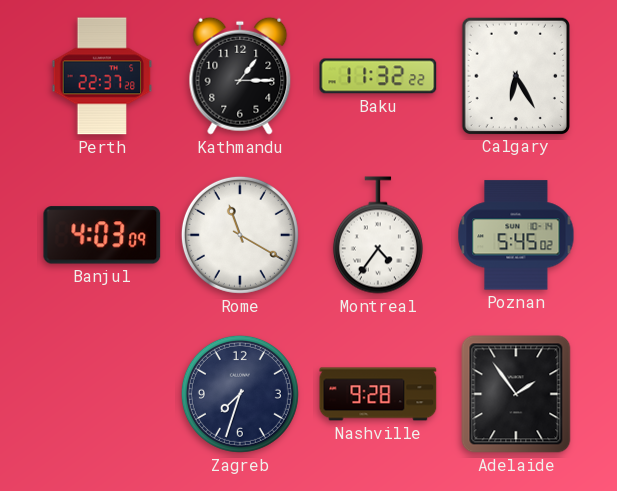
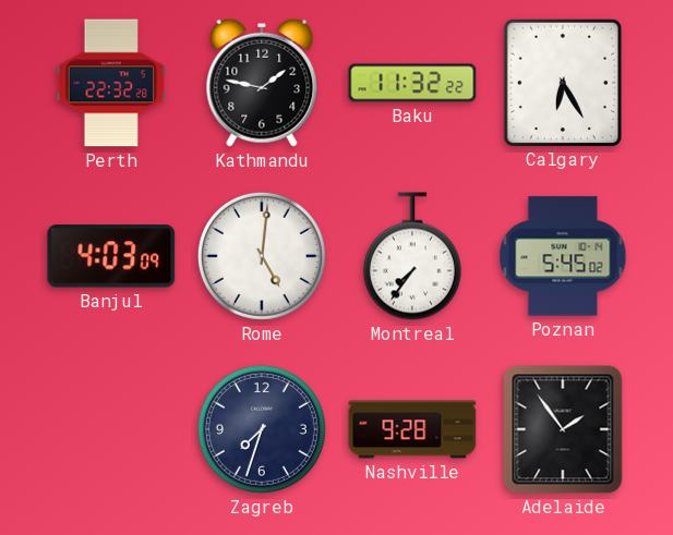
Perth: 22:37 -> 22:32 (111, 83)
Kathmandu: 1:15 -> 1:47 (262, 83)
Rome: 11:20 -> 5:01 (262, 256)
Montreal: 4:36 -> 7:36 (412, 256)
